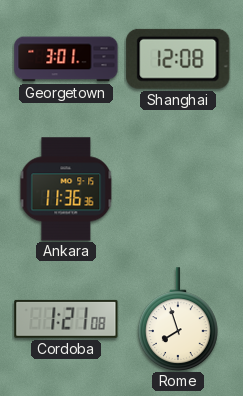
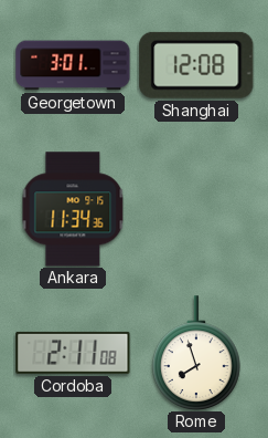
Ankara: 11:36 -> 11:34 (73, 209)
Cordoba: 1:21 -> 2:11 (73, 353)
